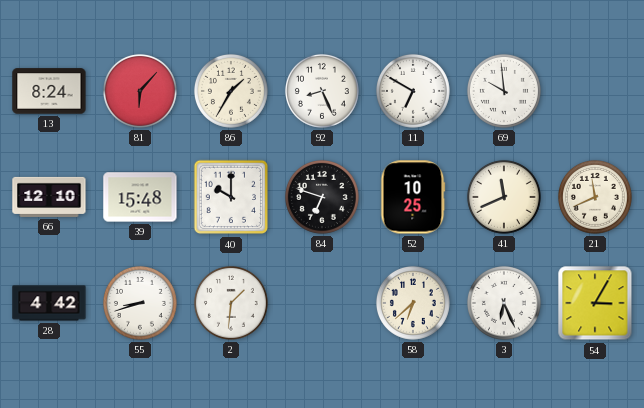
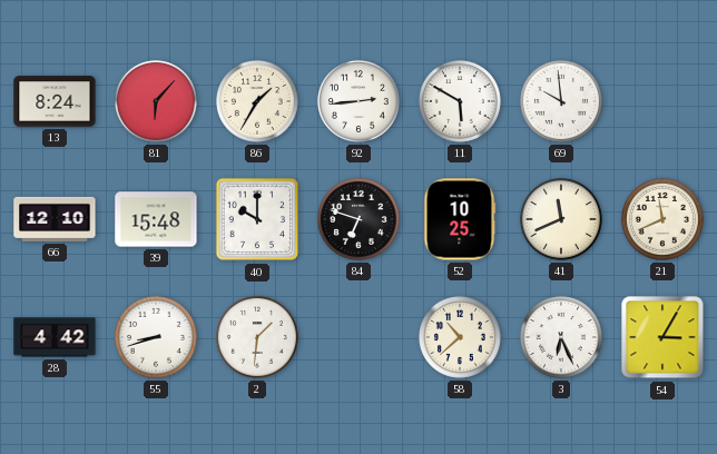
92: 8:26 -> 2:44 (358, 101)
11: 6:50 -> 5:50 (460, 101)
58: 6:38 -> 10:38 (460, 337)
